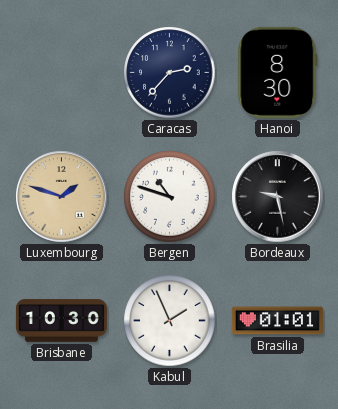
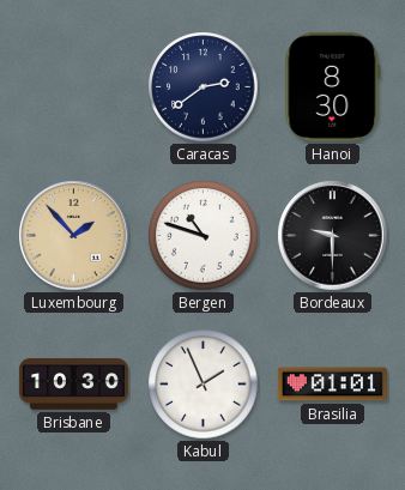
Caracas: 2:37 -> 2:39 (204, 87)
Luxembourg: 1:48 -> 1:53 (74, 236)
Bordeaux: 9:28 -> 9:30 (333, 236)
